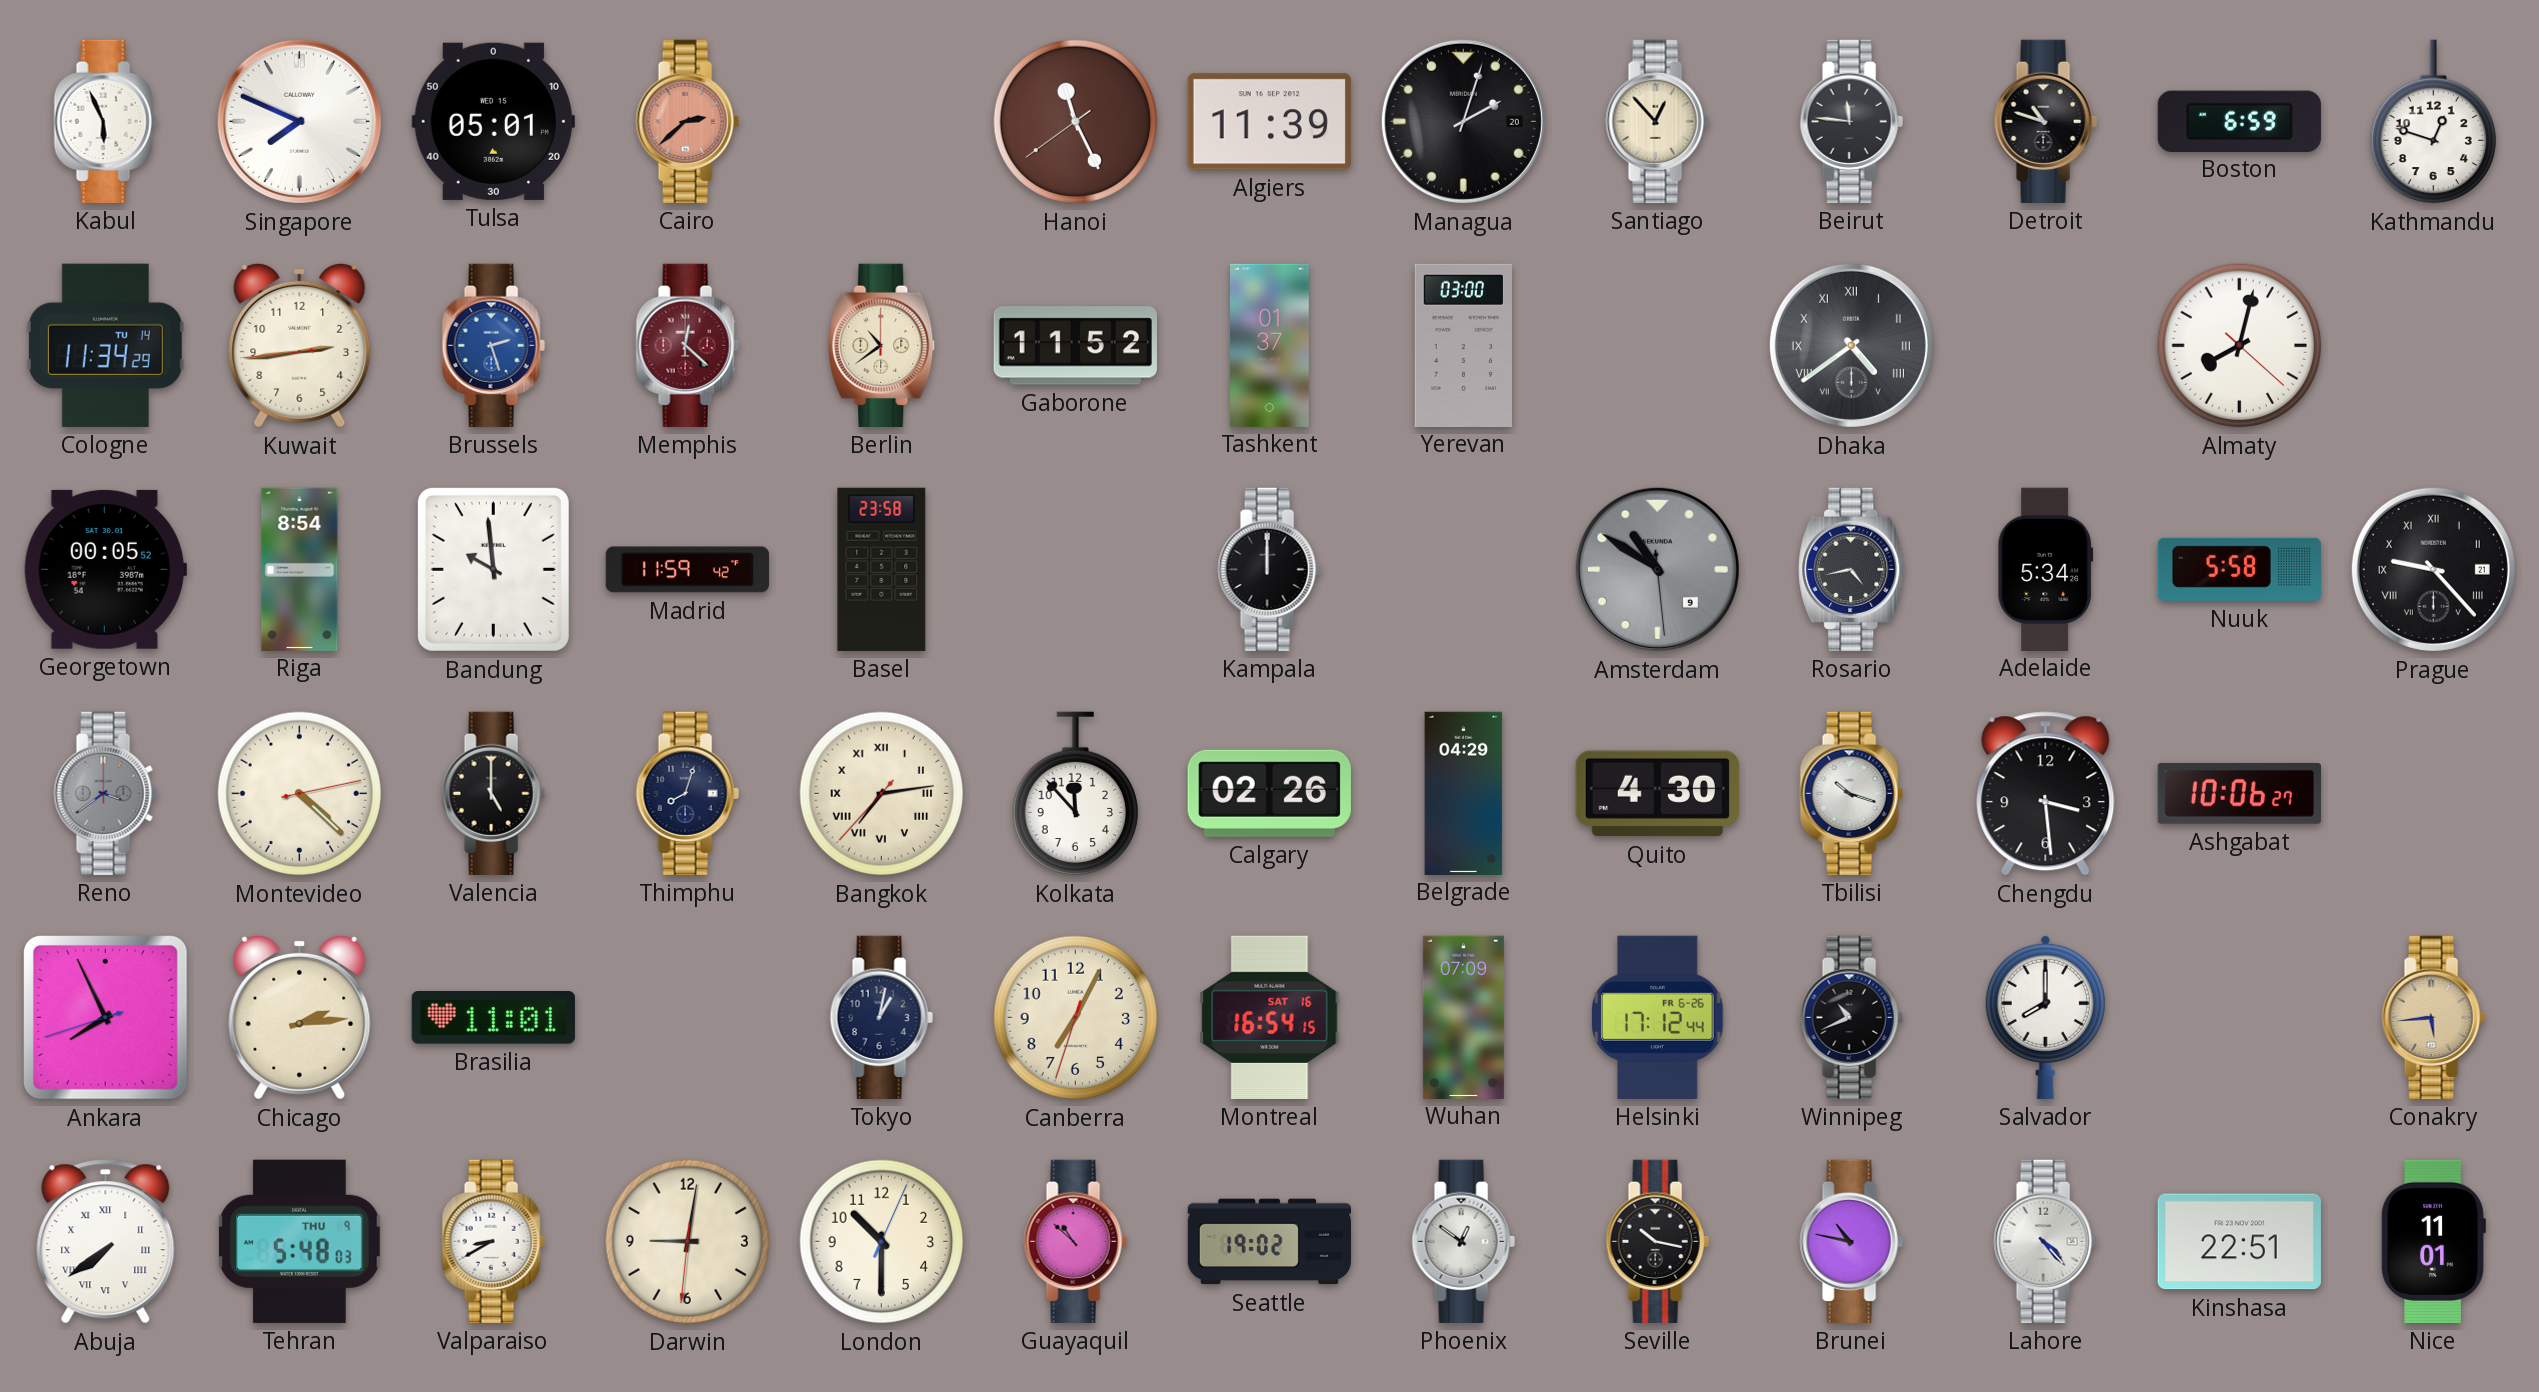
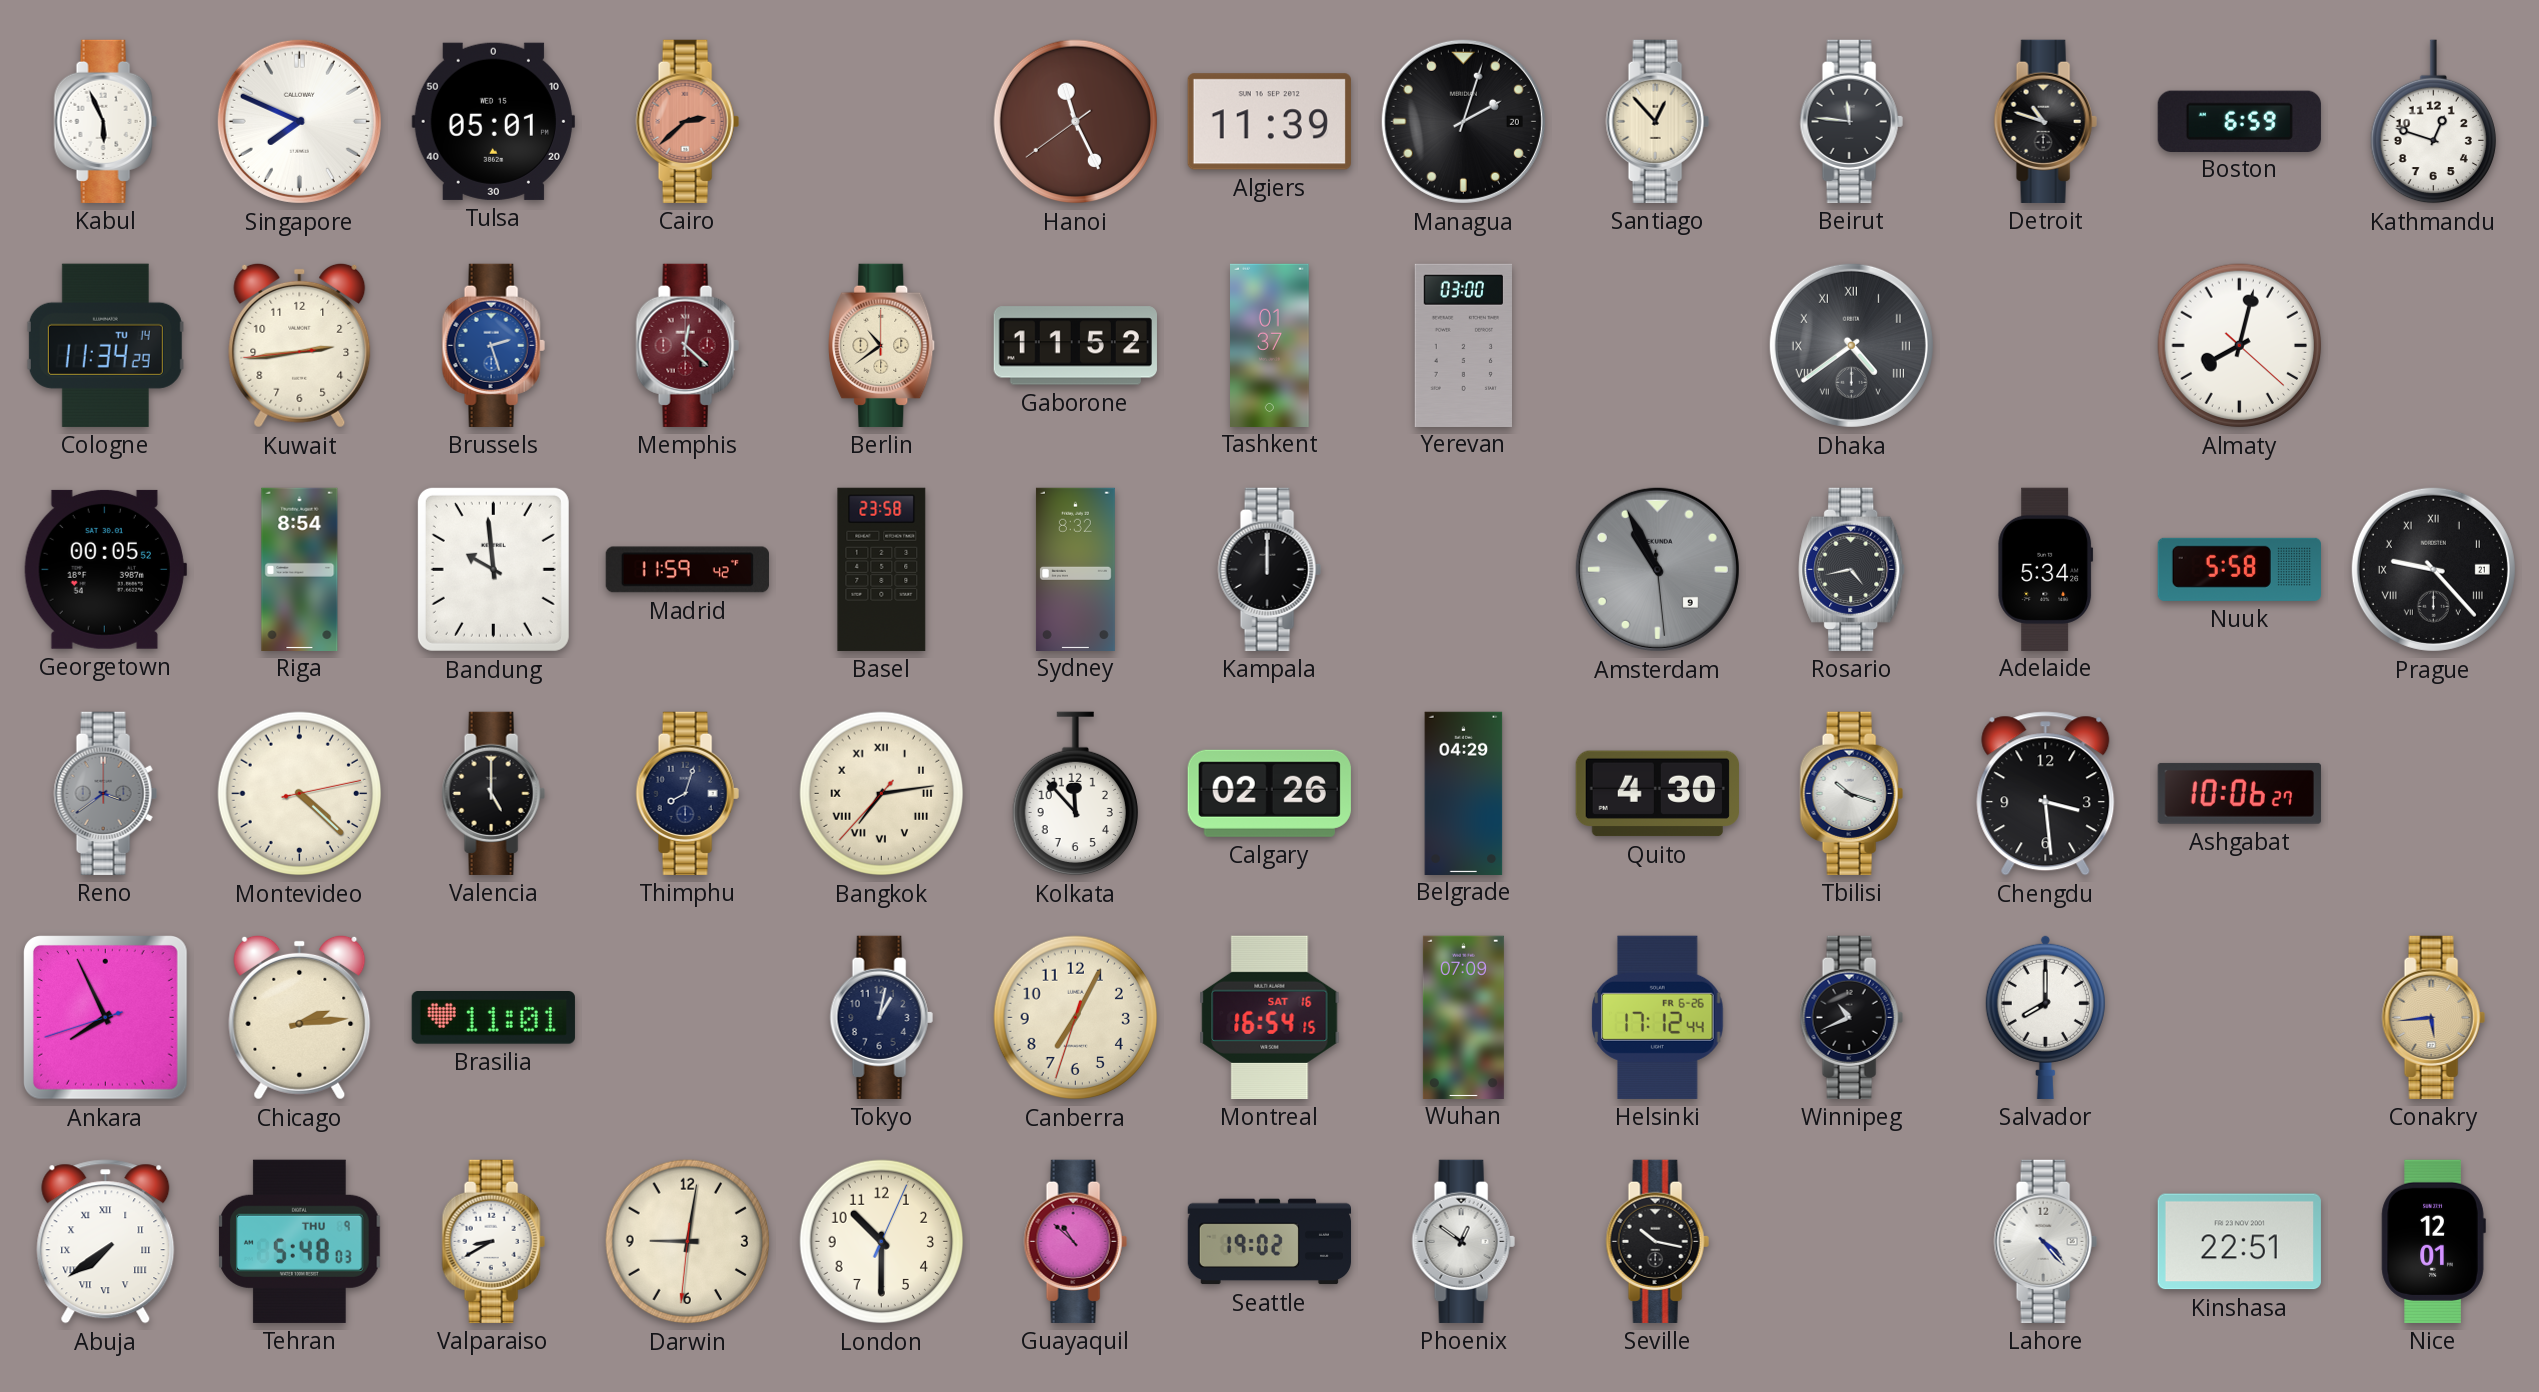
Sydney: none -> 8:32 (1075, 569)
Amsterdam: 10:50 -> 10:55 (1657, 569)
Brunei: 10:47 -> none (1851, 1241)
Nice: 11:01 -> 12:01 (2433, 1241)
